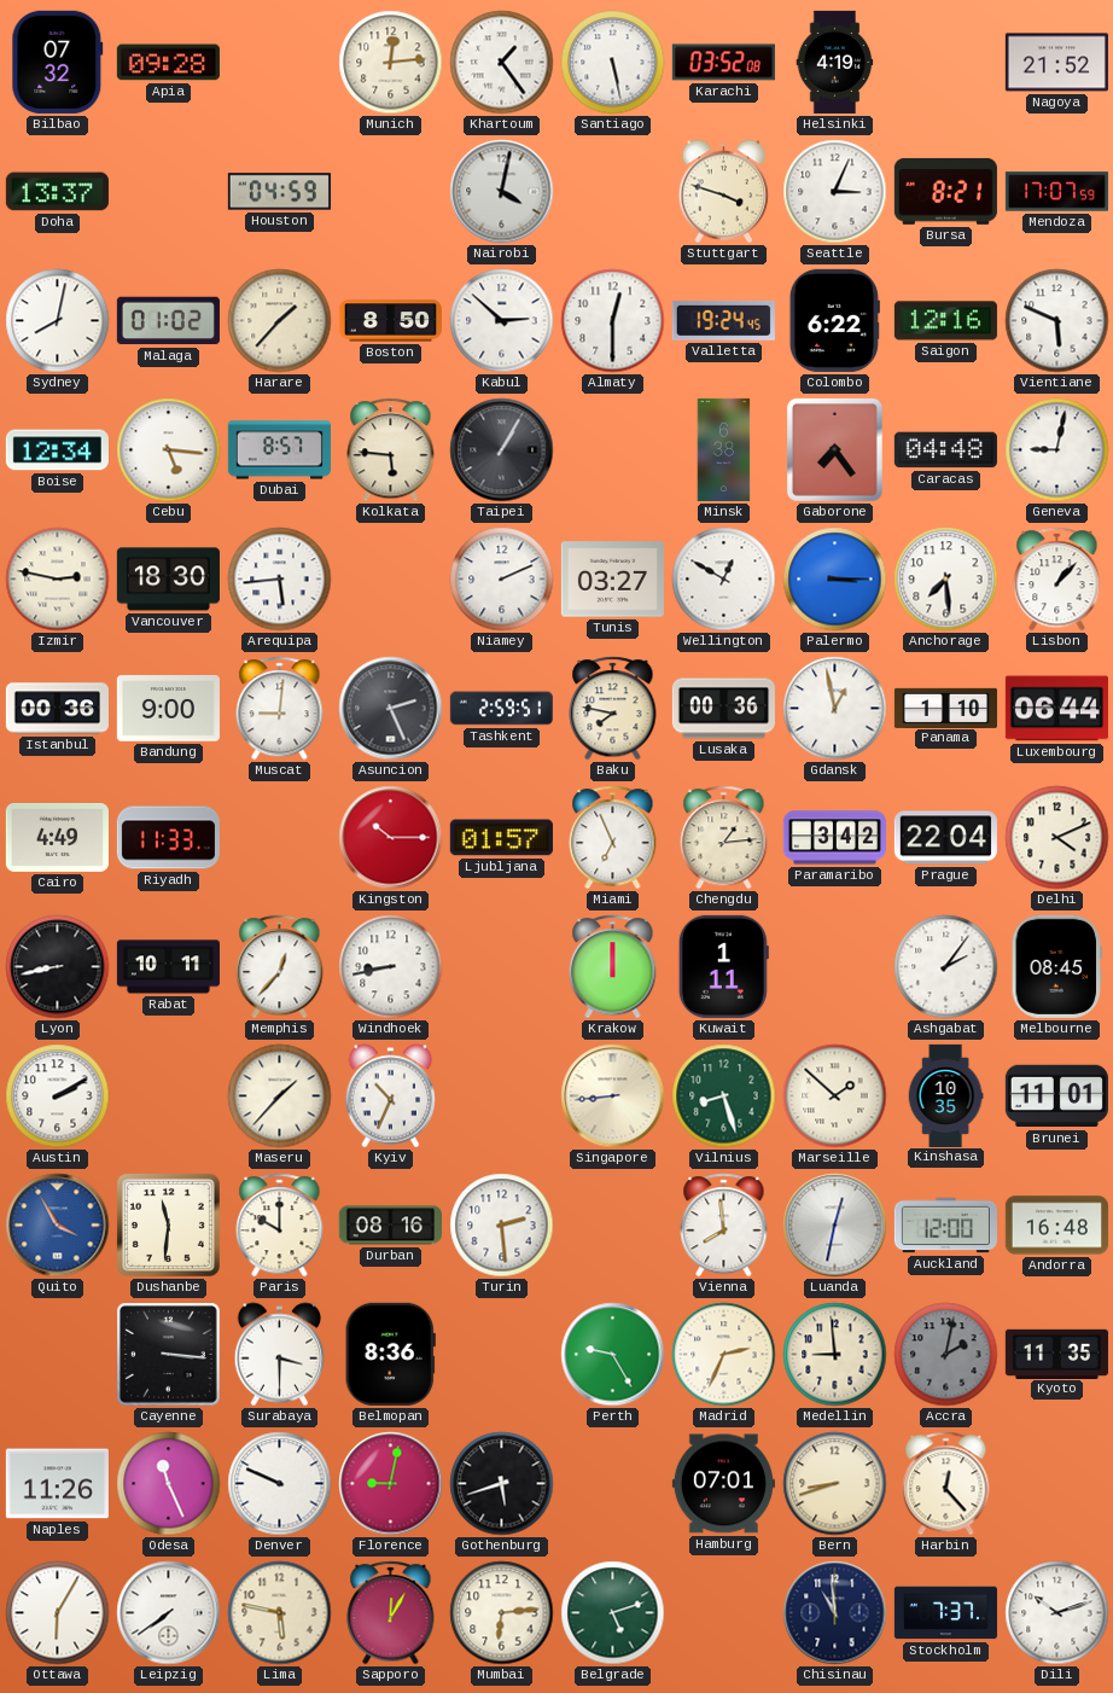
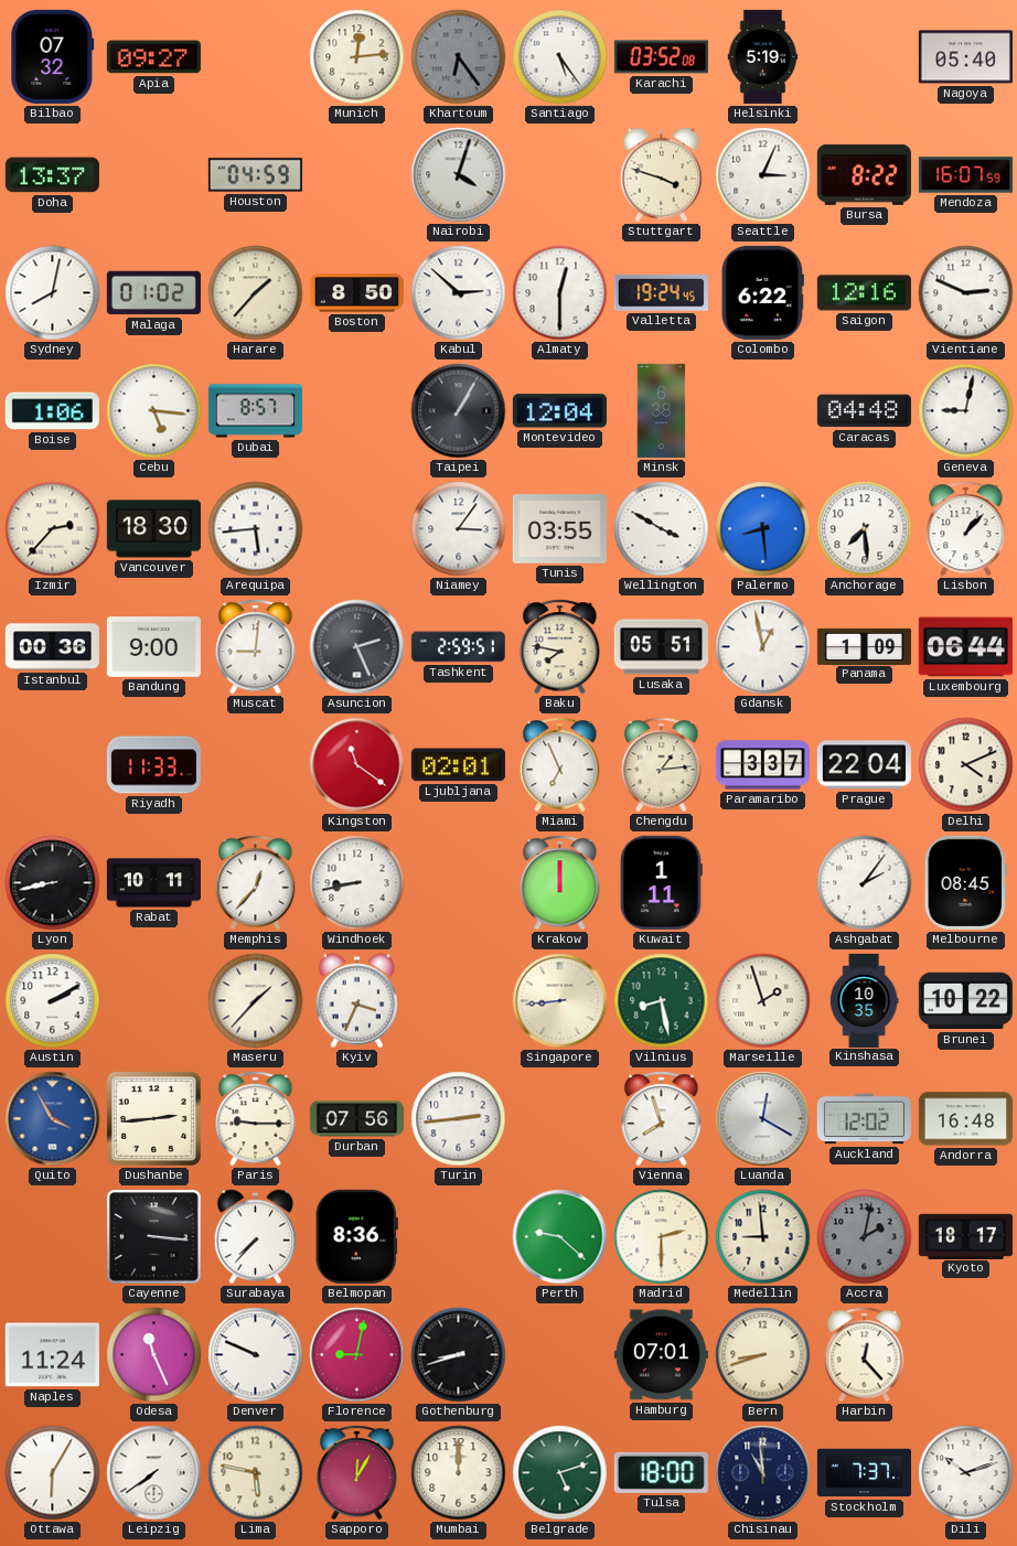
Apia: 09:28 -> 09:27 (153, 57)
Khartoum: 1:24 -> 6:24 (459, 57)
Khartoum dial: white -> grey (459, 57)
Santiago: 5:28 -> 5:24 (560, 57)
Helsinki: 4:19 -> 5:19 (763, 56)
Nagoya: 21:52 -> 05:40 (965, 57)
Nairobi: 4:02 -> 4:03 (459, 175)
Bursa: 8:21 -> 8:22 (864, 174)
Mendoza: 17:07 -> 16:07 (965, 175)
Vientiane: 5:49 -> 2:49 (966, 293)
Boise: 12:34 -> 1:06 (52, 411)
Kolkata: 5:46 -> none (391, 450)
Montevideo: none -> 12:04 (559, 411)
Gaborone: 7:24 -> none (834, 449)
Izmir: 2:47 -> 2:37 (53, 529)
Niamey: 2:11 -> 3:06 (459, 529)
Tunis: 03:27 -> 03:55 (559, 529)
Wellington: 12:50 -> 3:50 (662, 529)
Palermo: 3:15 -> 8:29 (763, 529)
Lusaka: 00:36 -> 05:51 (661, 647)
Panama: 1:10 -> 1:09 (864, 646)
Cairo: 4:49 -> none (57, 837)
Kingston: 10:15 -> 11:21 (357, 765)
Ljubljana: 01:57 -> 02:01 (458, 765)
Paramaribo: 3:42 -> 3:37 (762, 765)
Kyiv: 10:34 -> 3:34 (357, 1001)
Vilnius: 8:27 -> 8:28 (662, 1001)
Marseille: 1:52 -> 1:57 (763, 1001)
Brunei: 11:01 -> 10:22 (965, 1001)
Dushanbe: 11:31 -> 2:44 (153, 1118)
Paris: 10:00 -> 9:15 (256, 1119)
Durban: 08:16 -> 07:56 (356, 1119)
Turin: 2:29 -> 2:44 (459, 1119)
Vienna: 7:59 -> 7:57 (662, 1119)
Luanda: 12:32 -> 12:20 (763, 1119)
Auckland: 12:00 -> 12:02 (864, 1119)
Surabaya: 3:30 -> 7:37 (256, 1237)
Perth: 9:25 -> 9:22 (560, 1237)
Madrid: 2:34 -> 2:30 (662, 1237)
Kyoto: 11:35 -> 18:17 (965, 1236)
Naples: 11:26 -> 11:24 (52, 1355)
Gothenburg: 5:42 -> 8:42 (459, 1355)
Mumbai: 6:14 -> 12:00 (459, 1473)
Tulsa: none -> 18:00 (661, 1472)
